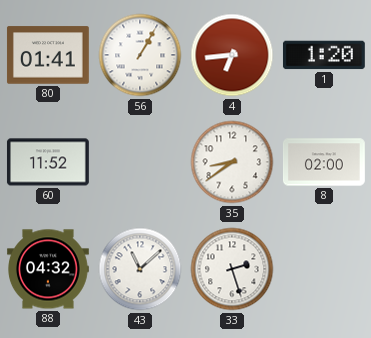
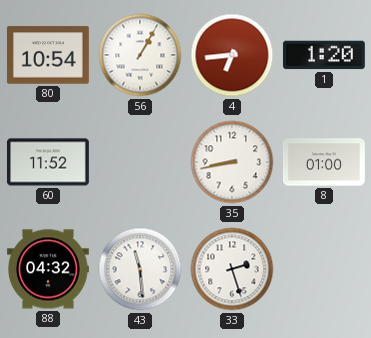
80: 01:41 -> 10:54 (48, 55)
35: 8:39 -> 8:43 (232, 162)
8: 02:00 -> 01:00 (324, 162)
43: 11:08 -> 11:29 (140, 269)
